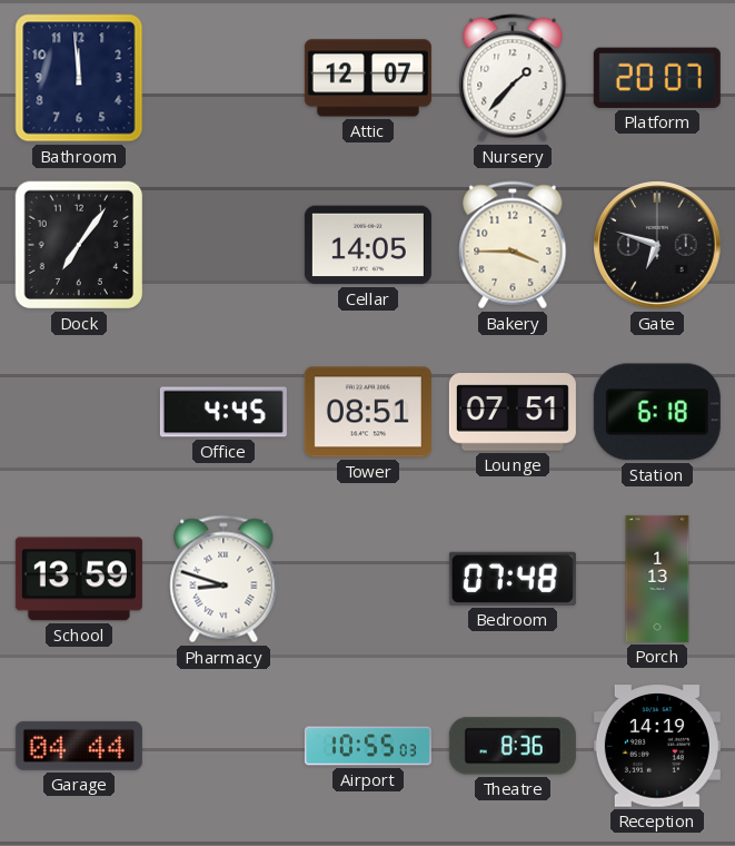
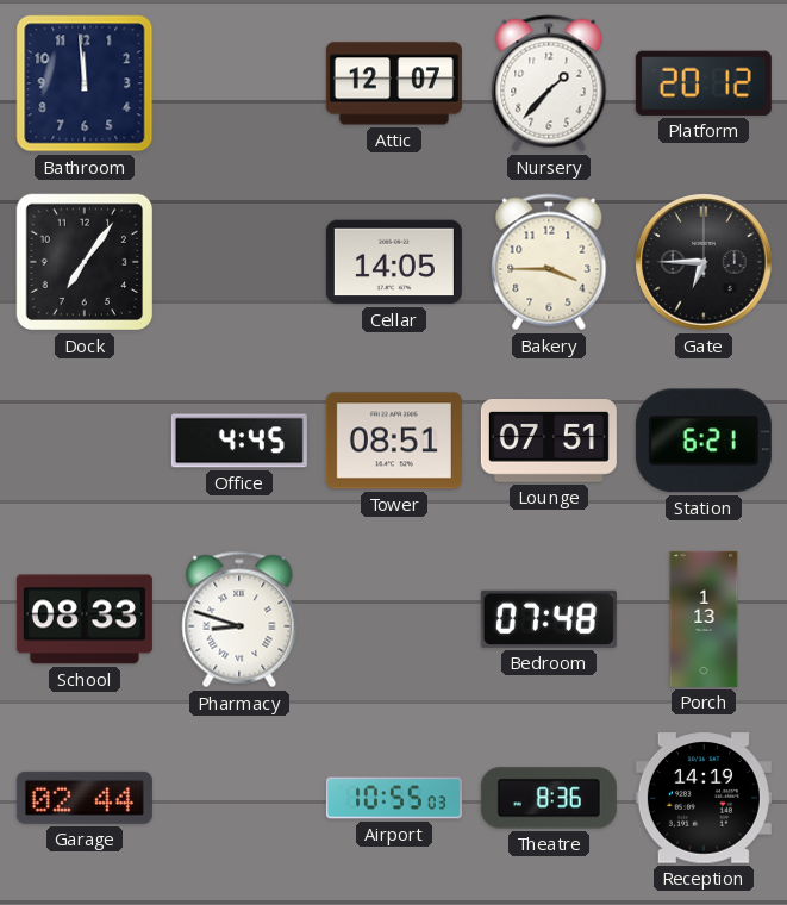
Platform: 20:07 -> 20:12 (704, 83)
Gate: 6:48 -> 6:45 (704, 262)
Station: 6:18 -> 6:21 (704, 441)
School: 13:59 -> 08:33 (85, 619)
Garage: 04:44 -> 02:44 (85, 798)
